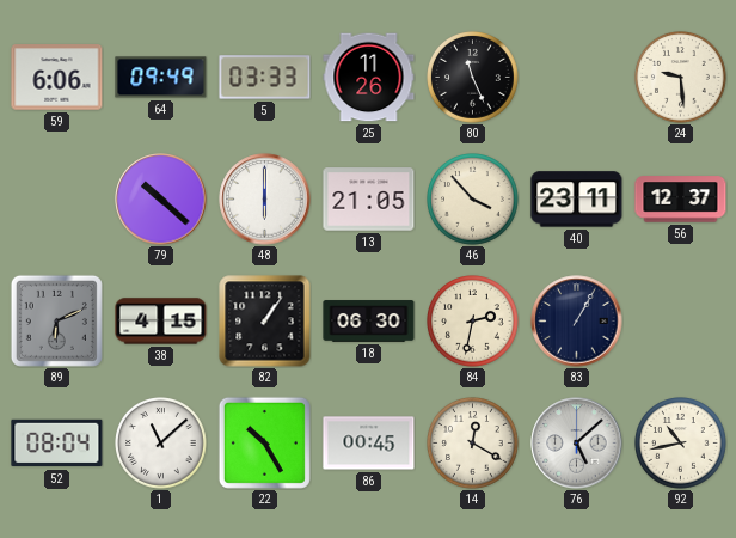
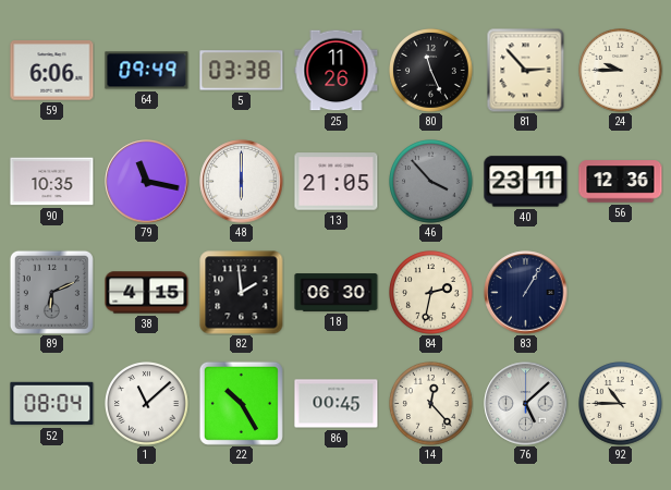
5: 03:33 -> 03:38 (242, 71)
81: none -> 2:53 (526, 70)
24: 9:29 -> 9:45 (621, 71)
90: none -> 10:35 (52, 182)
79: 10:22 -> 11:17 (147, 182)
46 dial: cream -> grey (431, 182)
56: 12:37 -> 12:36 (621, 182)
82: 1:06 -> 1:59 (242, 293)
14: 12:20 -> 12:23 (431, 404)
92: 10:43 -> 10:45 (621, 404)
